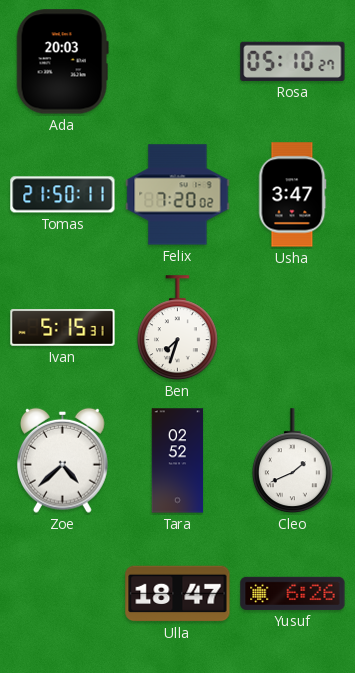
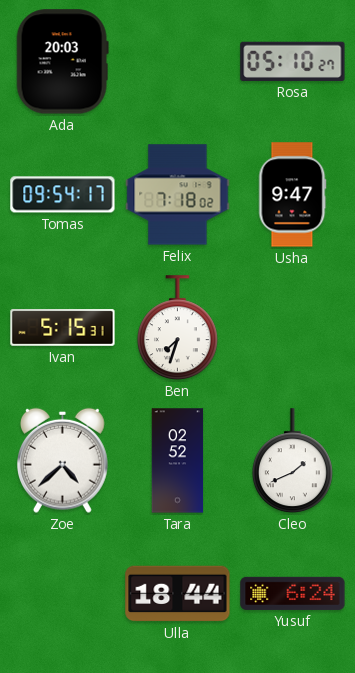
Tomas: 21:50 -> 09:54 (63, 195)
Felix: 7:20 -> 7:18 (178, 195)
Usha: 3:47 -> 9:47 (292, 195)
Ulla: 18:47 -> 18:44 (178, 594)
Yusuf: 6:26 -> 6:24 (293, 593)
